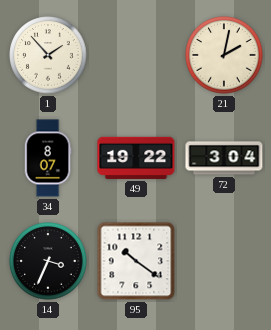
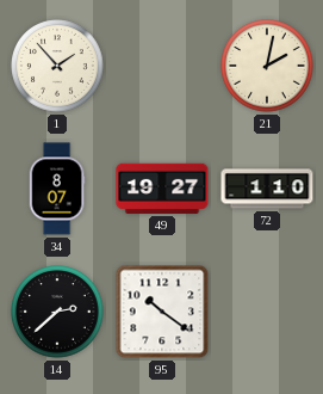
49: 19:22 -> 19:27 (162, 189)
72: 3:04 -> 1:10 (267, 189)
14: 3:34 -> 2:38 (57, 312)
